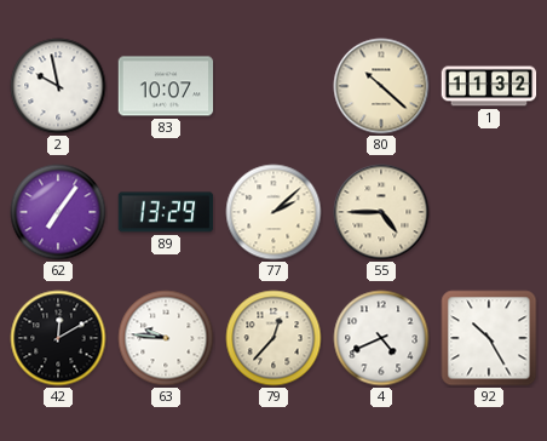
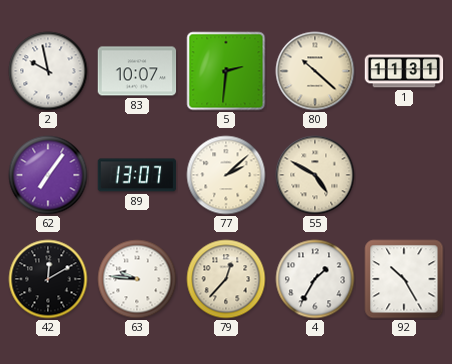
5: none -> 2:31 (226, 71)
1: 11:32 -> 11:31 (404, 71)
89: 13:29 -> 13:07 (137, 175)
55: 4:45 -> 4:50 (315, 175)
4: 4:41 -> 1:35 (315, 279)
